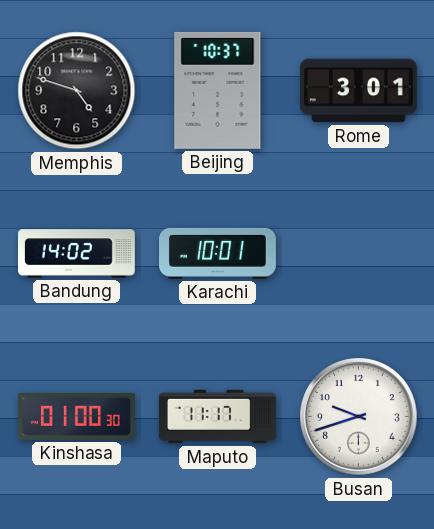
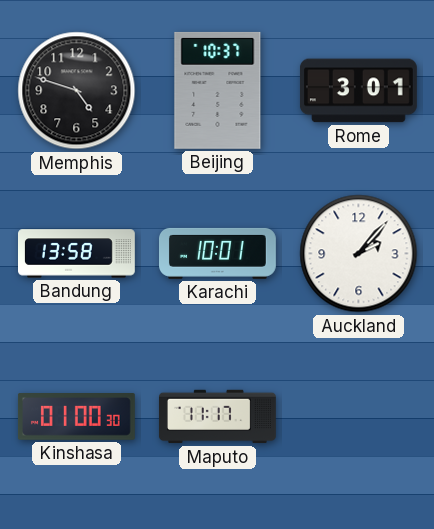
Bandung: 14:02 -> 13:58 (77, 254)
Auckland: none -> 2:07 (359, 254)
Busan: 9:42 -> none (359, 417)
